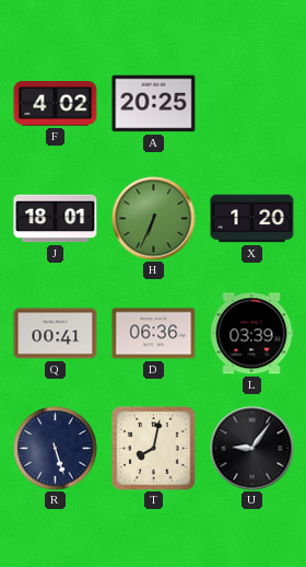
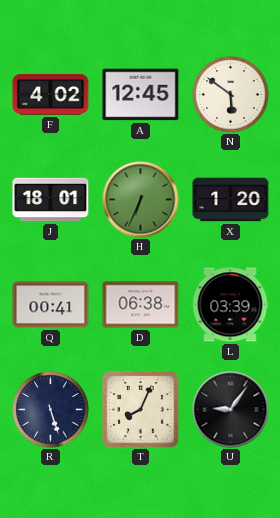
A: 20:25 -> 12:45 (141, 95)
N: none -> 5:51 (231, 95)
D: 06:36 -> 06:38 (141, 305)
T: 8:02 -> 8:04 (141, 410)
